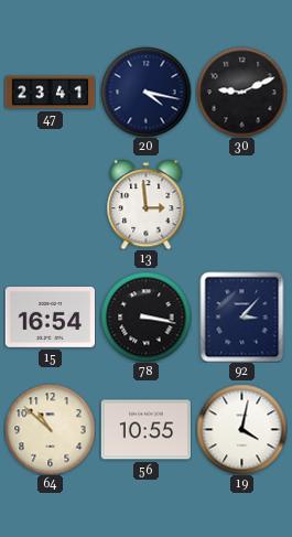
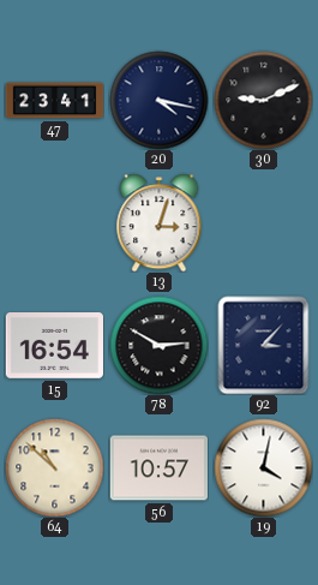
13: 2:59 -> 3:03 (160, 222)
78: 3:17 -> 2:50 (158, 345)
56: 10:55 -> 10:57 (158, 468)
